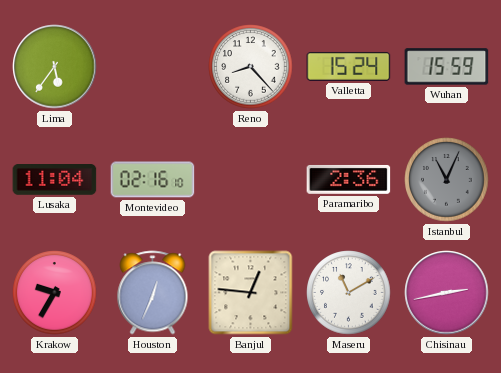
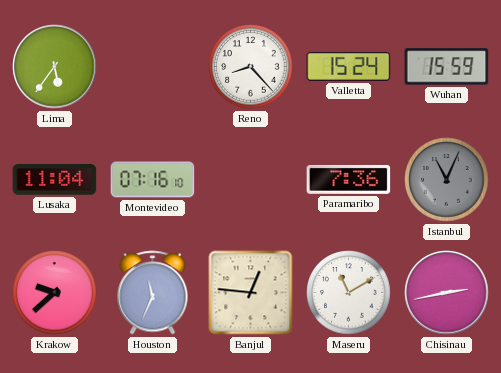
Montevideo: 02:16 -> 07:16 (153, 180)
Paramaribo: 2:36 -> 7:36 (349, 179)
Krakow: 9:35 -> 9:38 (55, 293)
Houston: 12:34 -> 11:34 (153, 293)
